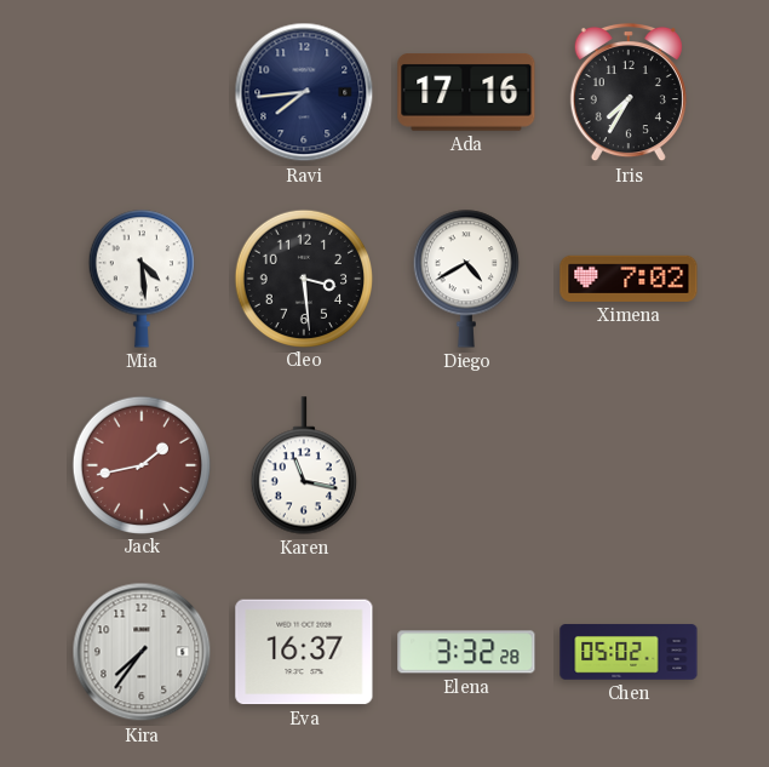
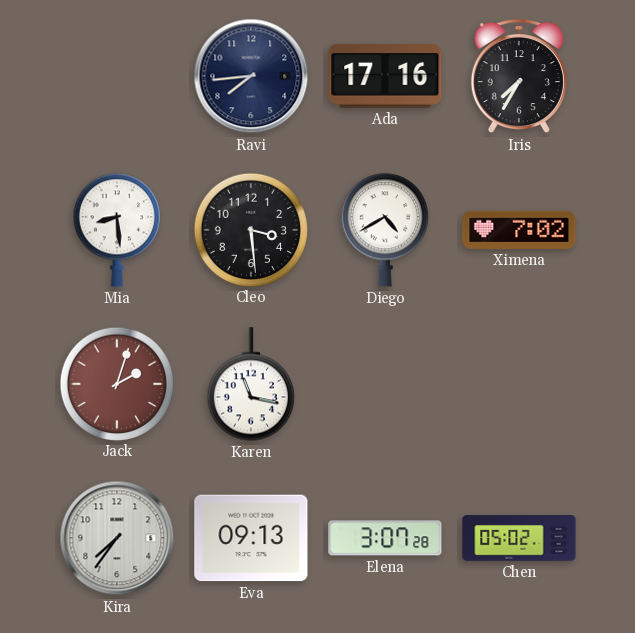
Mia: 4:29 -> 8:29 (117, 230)
Jack: 1:43 -> 2:03 (116, 383)
Eva: 16:37 -> 09:13 (251, 538)
Elena: 3:32 -> 3:07 (385, 538)
